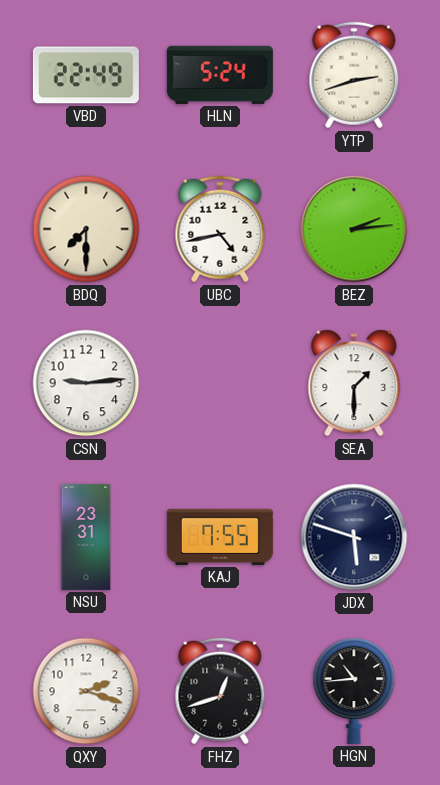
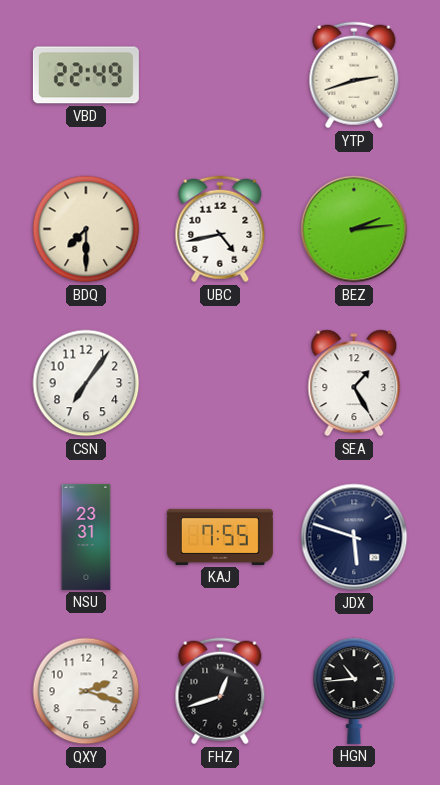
HLN: 5:24 -> none (220, 75)
CSN: 9:14 -> 7:06 (86, 383)
SEA: 1:30 -> 1:25 (354, 383)
